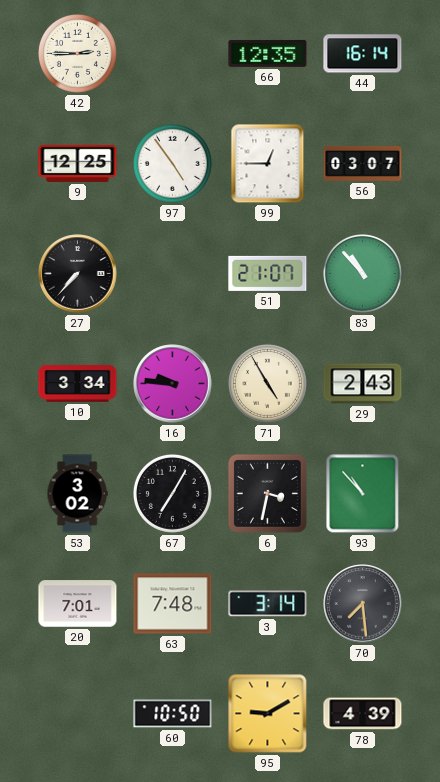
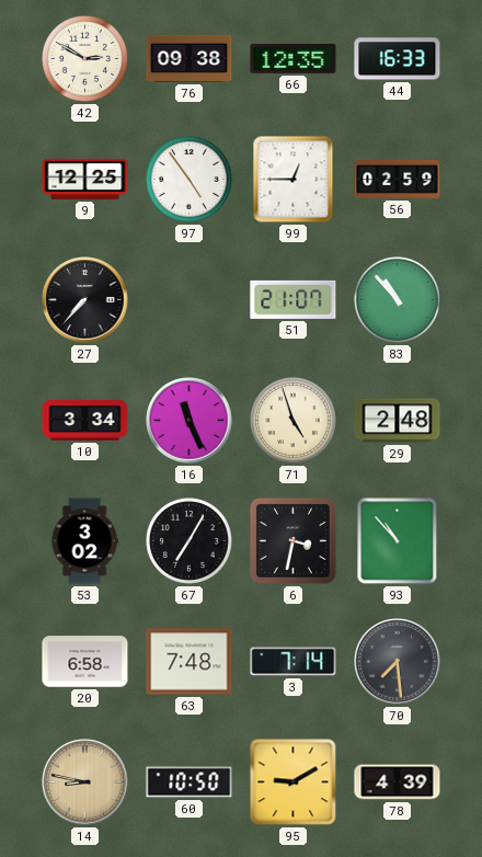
42: 2:45 -> 2:50 (84, 58)
76: none -> 09:38 (190, 58)
44: 16:14 -> 16:33 (398, 59)
56: 03:07 -> 02:59 (398, 180)
16: 9:46 -> 11:26 (190, 421)
71: 4:55 -> 4:57 (292, 420)
29: 2:43 -> 2:48 (398, 421)
20: 7:01 -> 6:58 (85, 662)
3: 3:14 -> 7:14 (294, 662)
14: none -> 8:47 (85, 782)
